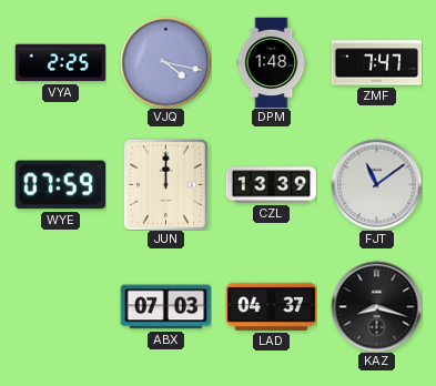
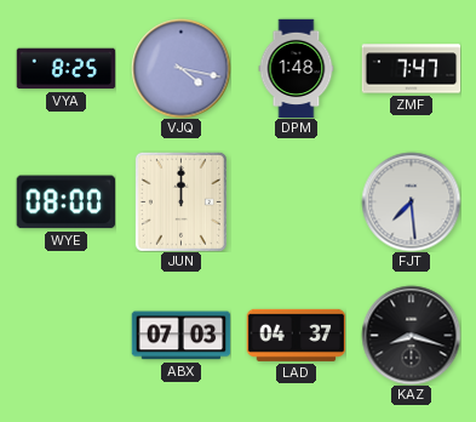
VYA: 2:25 -> 8:25 (65, 69)
WYE: 07:59 -> 08:00 (65, 203)
CZL: 13:39 -> none (271, 185)
FJT: 11:09 -> 7:29 (411, 201)
